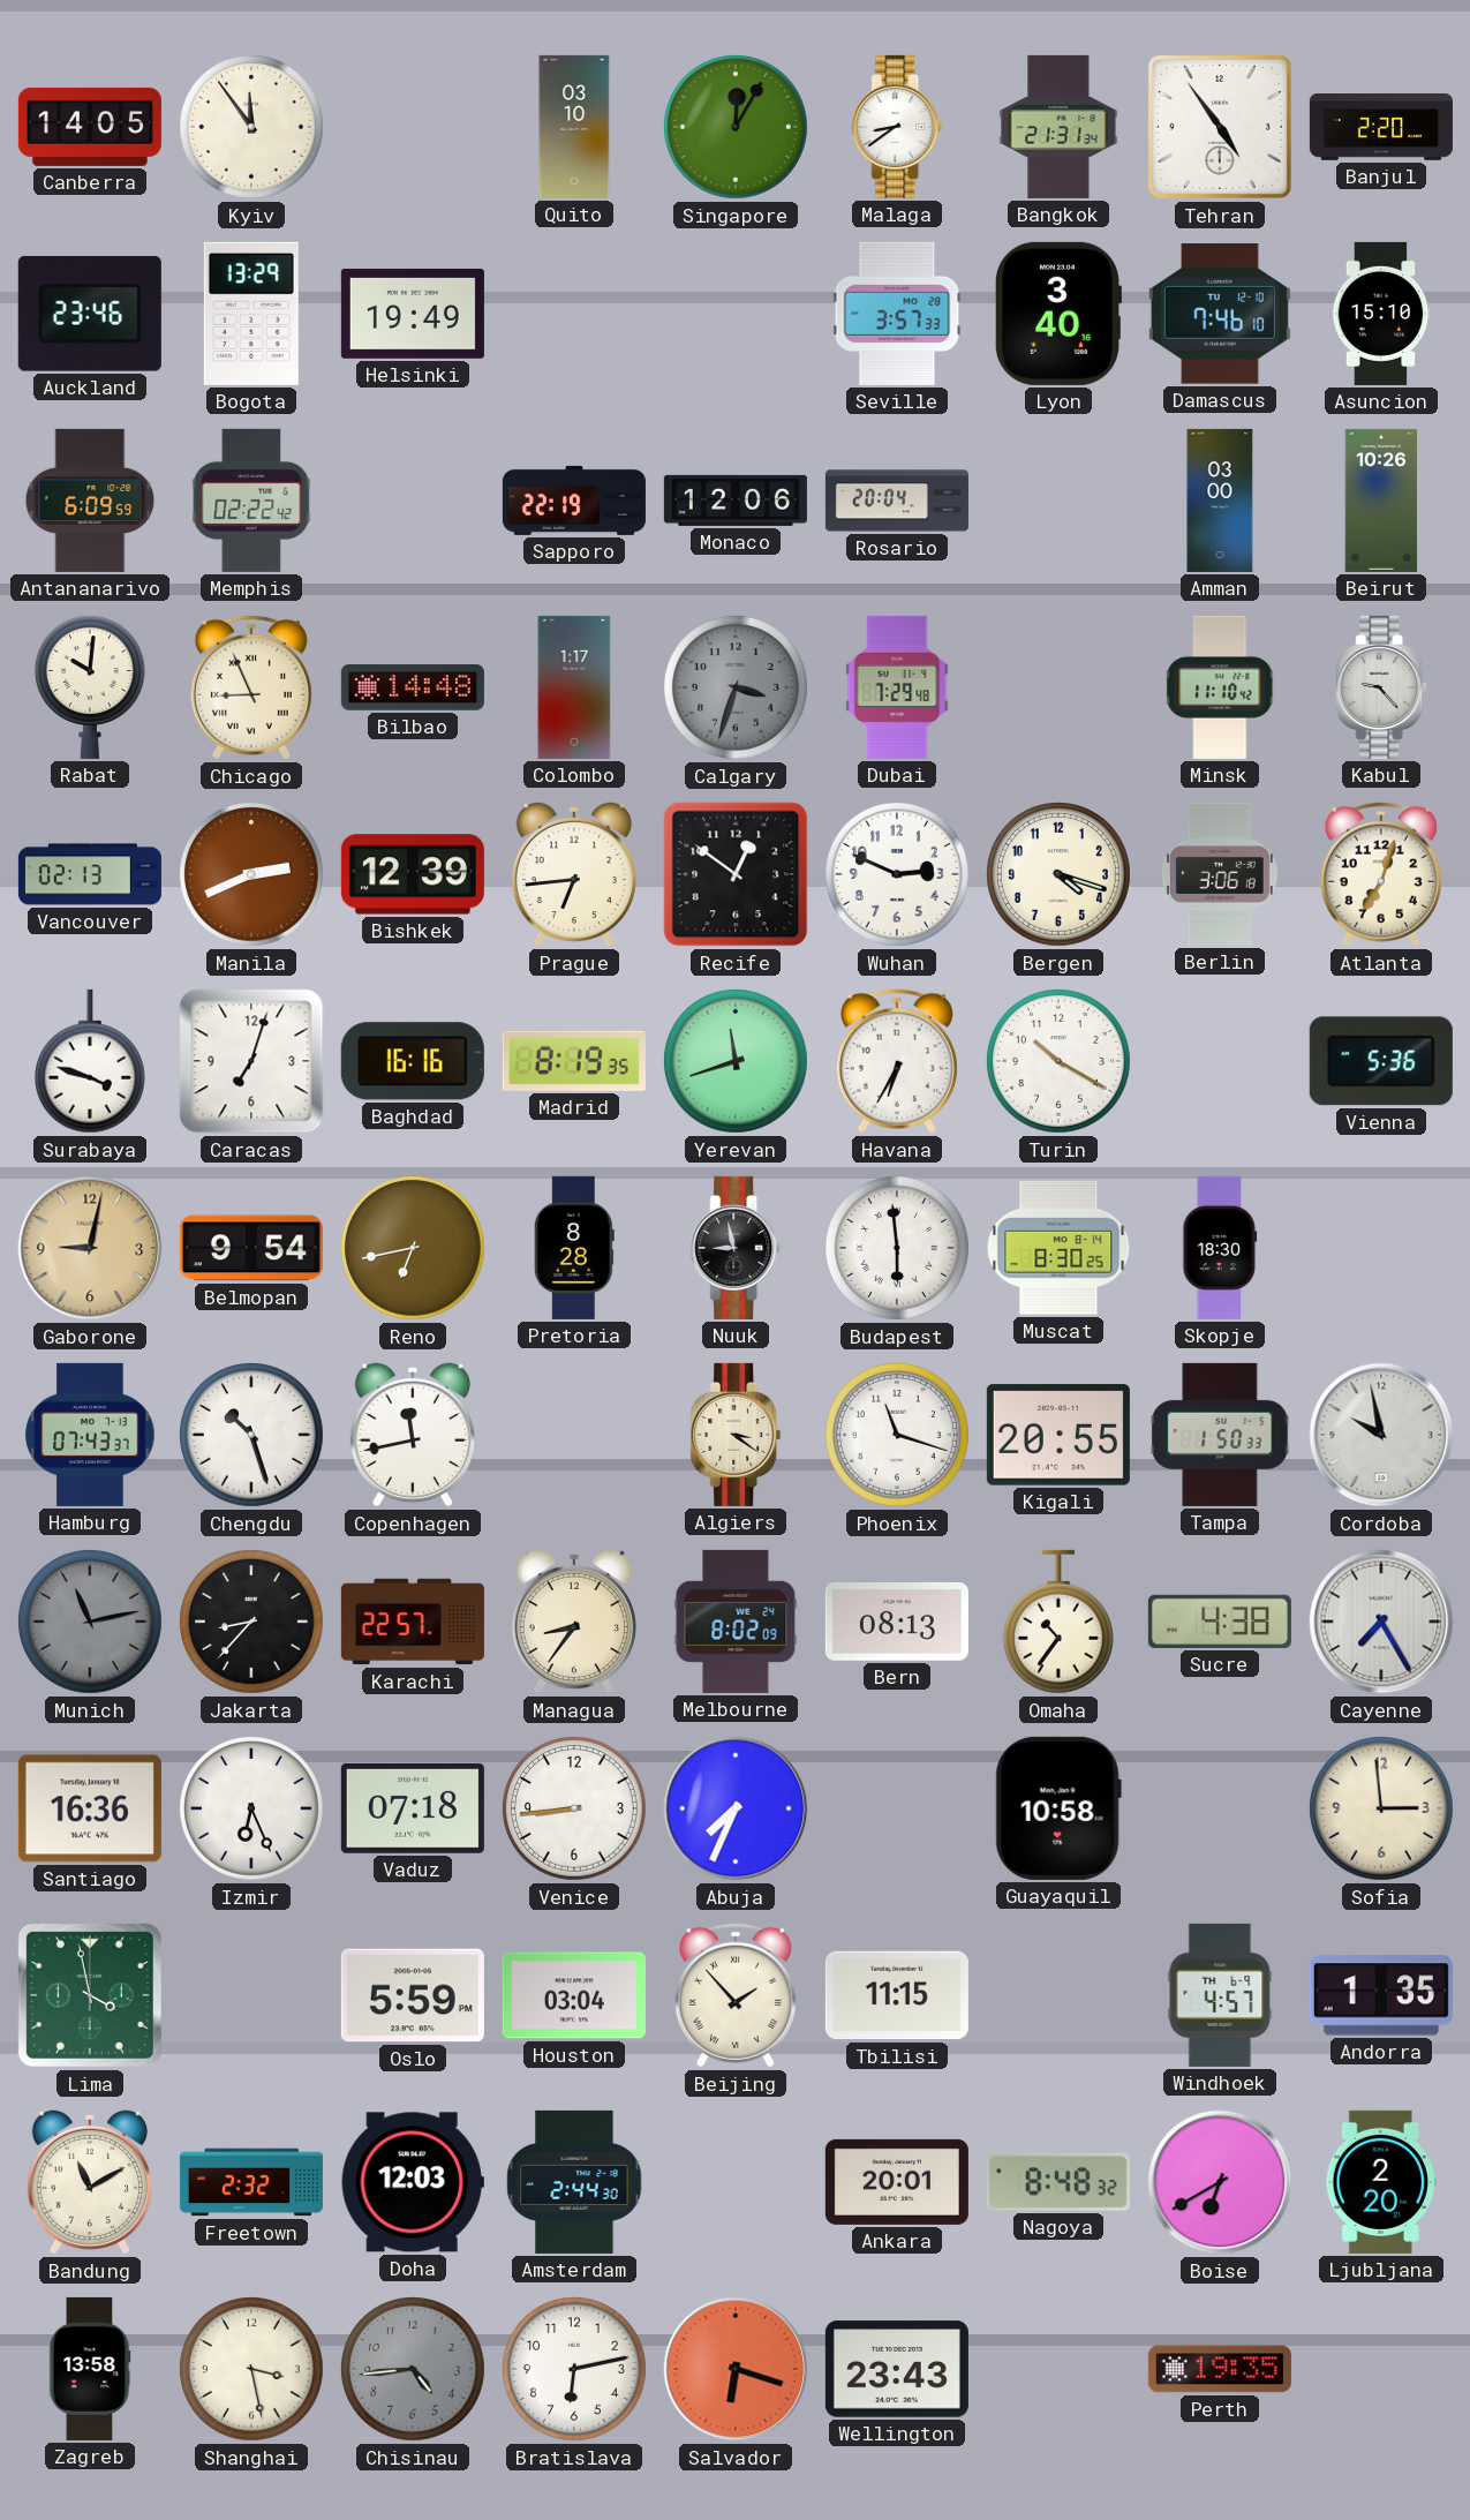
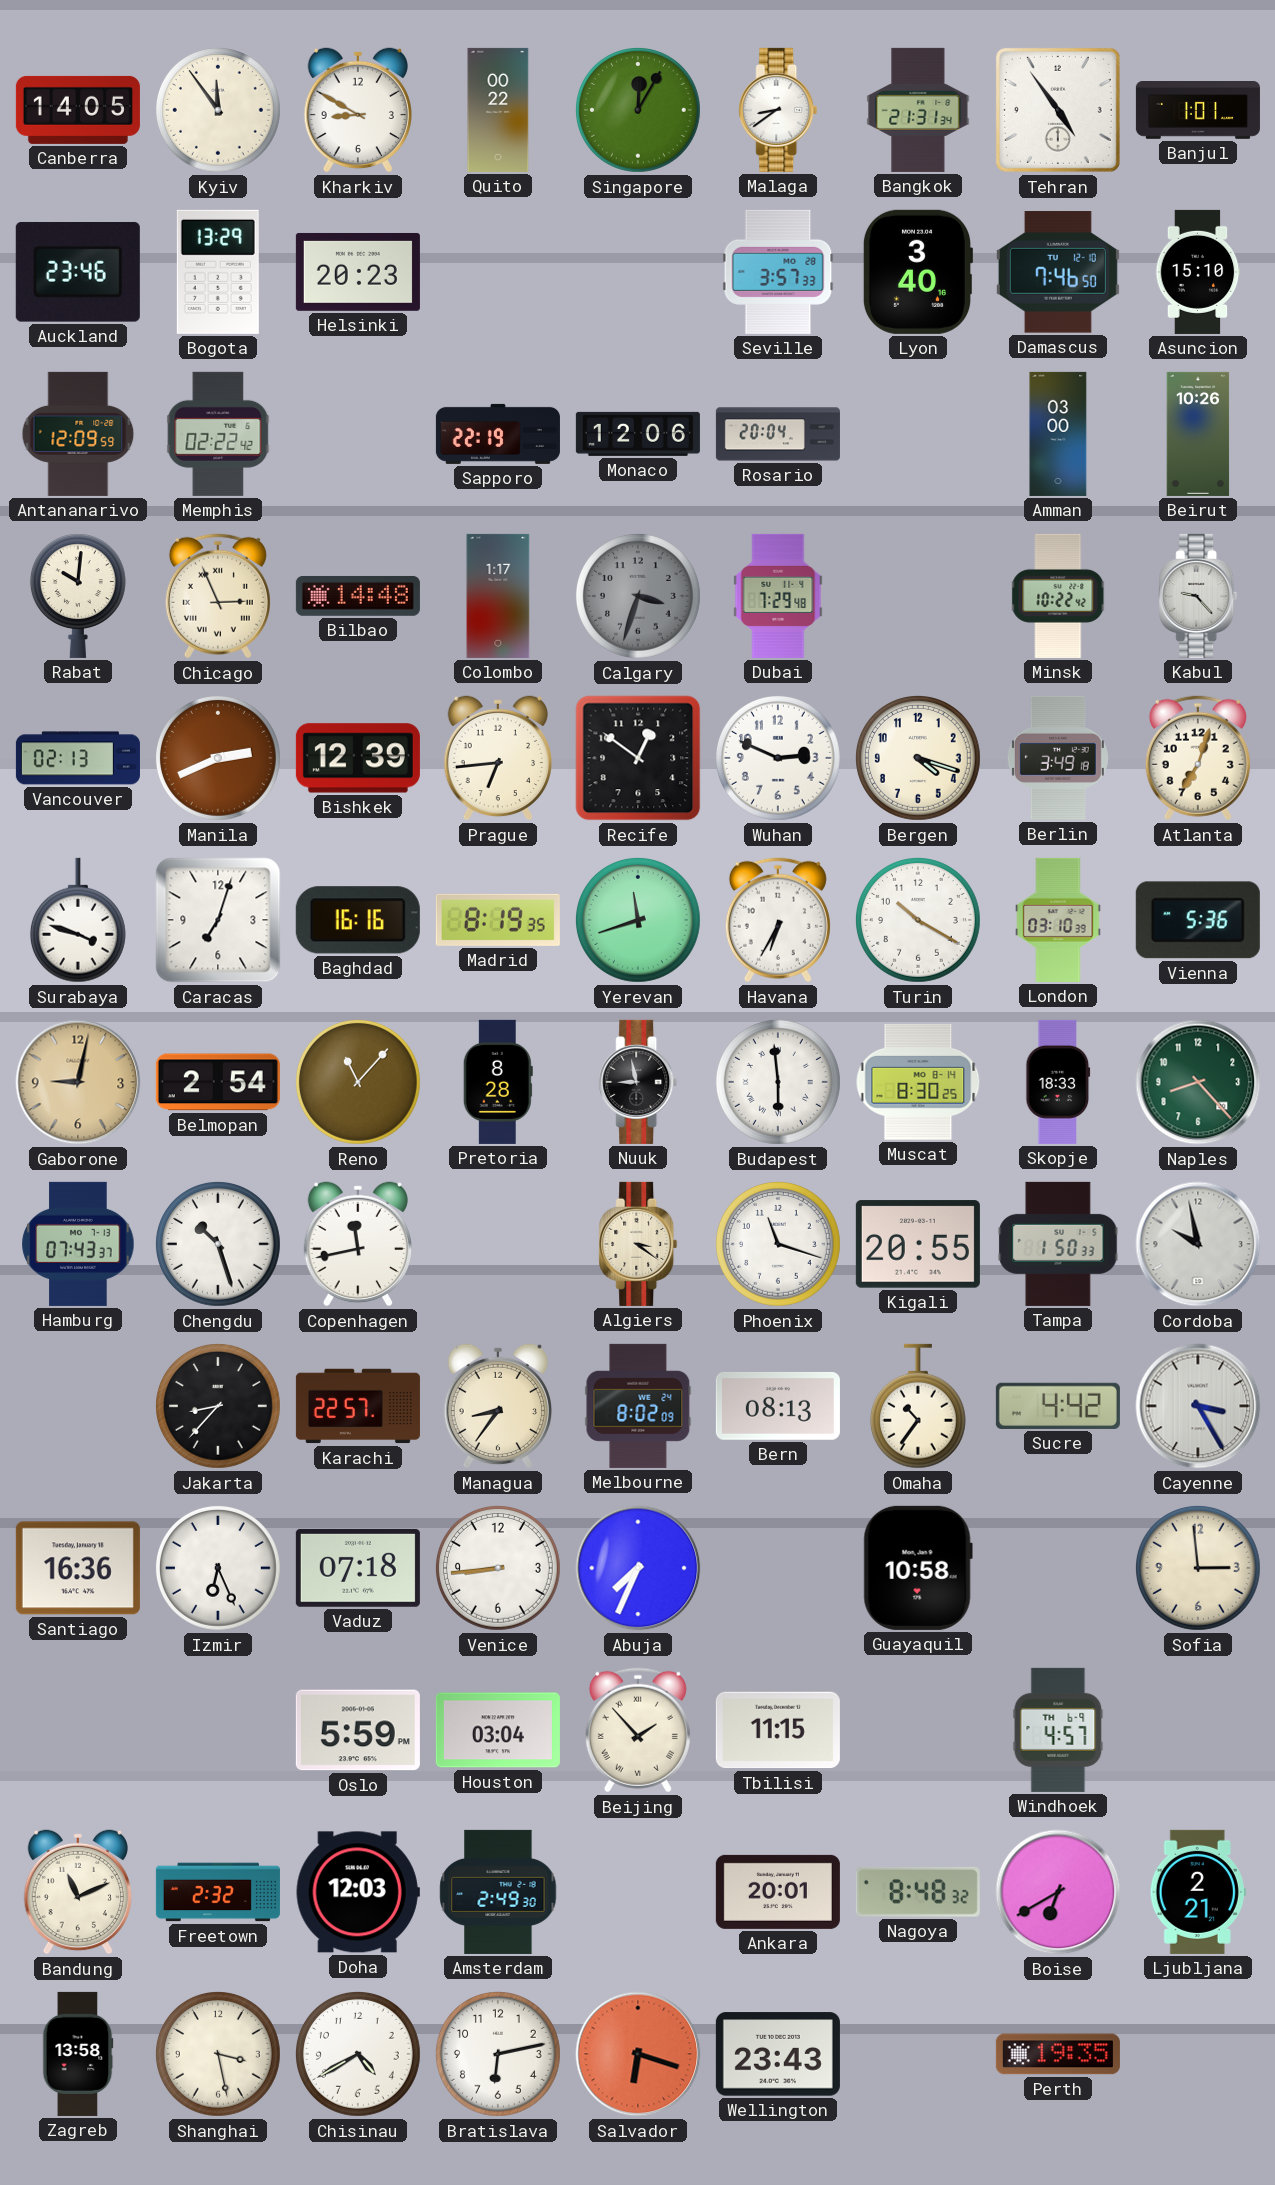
Kharkiv: none -> 8:50 (357, 110)
Quito: 03:10 -> 00:22 (498, 110)
Banjul: 2:20 -> 1:01 (1198, 111)
Helsinki: 19:49 -> 20:23 (358, 272)
Damascus: 7:46:10 -> 7:46:50 (1058, 272)
Antananarivo: 6:09 -> 12:09 (78, 434)
Chicago: 8:56 -> 2:56 (218, 596)
Minsk: 11:10 -> 10:22 (1059, 596)
Berlin: 3:06 -> 3:49 (1058, 758)
London: none -> 03:10 (1058, 920)
Belmopan: 9:54 -> 2:54 (218, 1082)
Reno: 6:43 -> 11:07 (358, 1082)
Skopje: 18:30 -> 18:33 (1058, 1082)
Naples: none -> 8:23 (1198, 1082)
Munich: 11:13 -> none (90, 1622)
Sucre: 4:38 -> 4:42 (1058, 1406)
Cayenne: 7:25 -> 3:25 (1198, 1406)
Lima: 3:58 -> none (90, 1995)
Andorra: 1:35 -> none (1381, 1995)
Bandung: 11:10 -> 11:11 (77, 1892)
Amsterdam: 2:44 -> 2:49 (498, 1892)
Ljubljana: 2:20 -> 2:21 (1198, 1892)
Chisinau: 4:44 -> 4:40 (358, 2054)
Chisinau dial: grey -> white (358, 2054)
